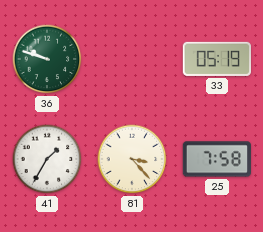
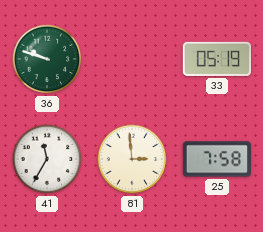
41: 1:35 -> 11:35 (47, 159)
81: 3:23 -> 2:59 (132, 159)
